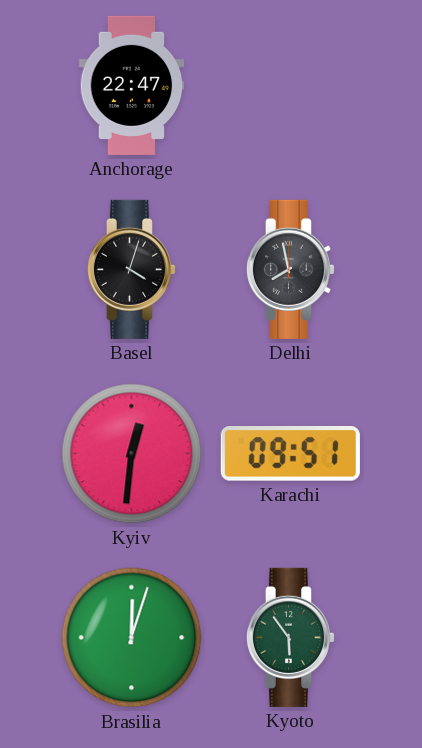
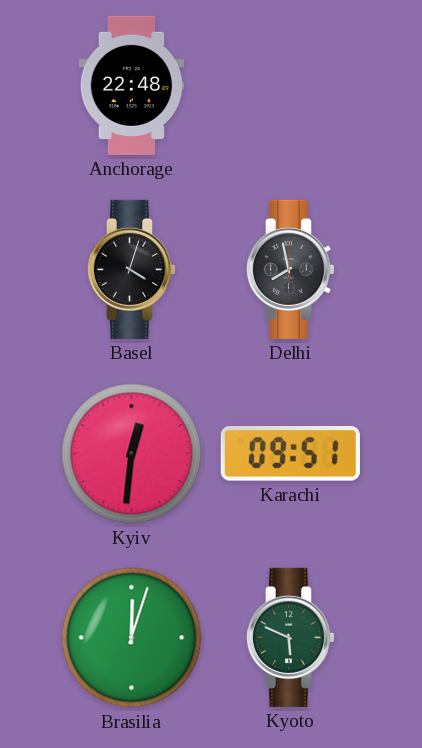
Anchorage: 22:47 -> 22:48 (132, 85)
Kyoto: 5:54 -> 5:49 (290, 637)
